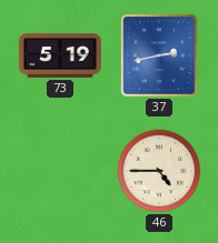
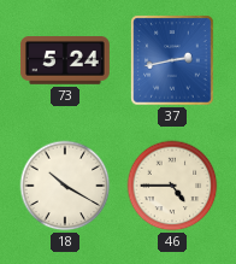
73: 5:19 -> 5:24 (65, 61)
18: none -> 10:20 (65, 186)
